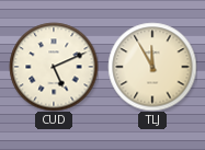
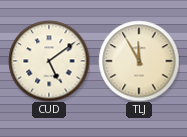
CUD: 5:11 -> 5:09 (49, 61)
